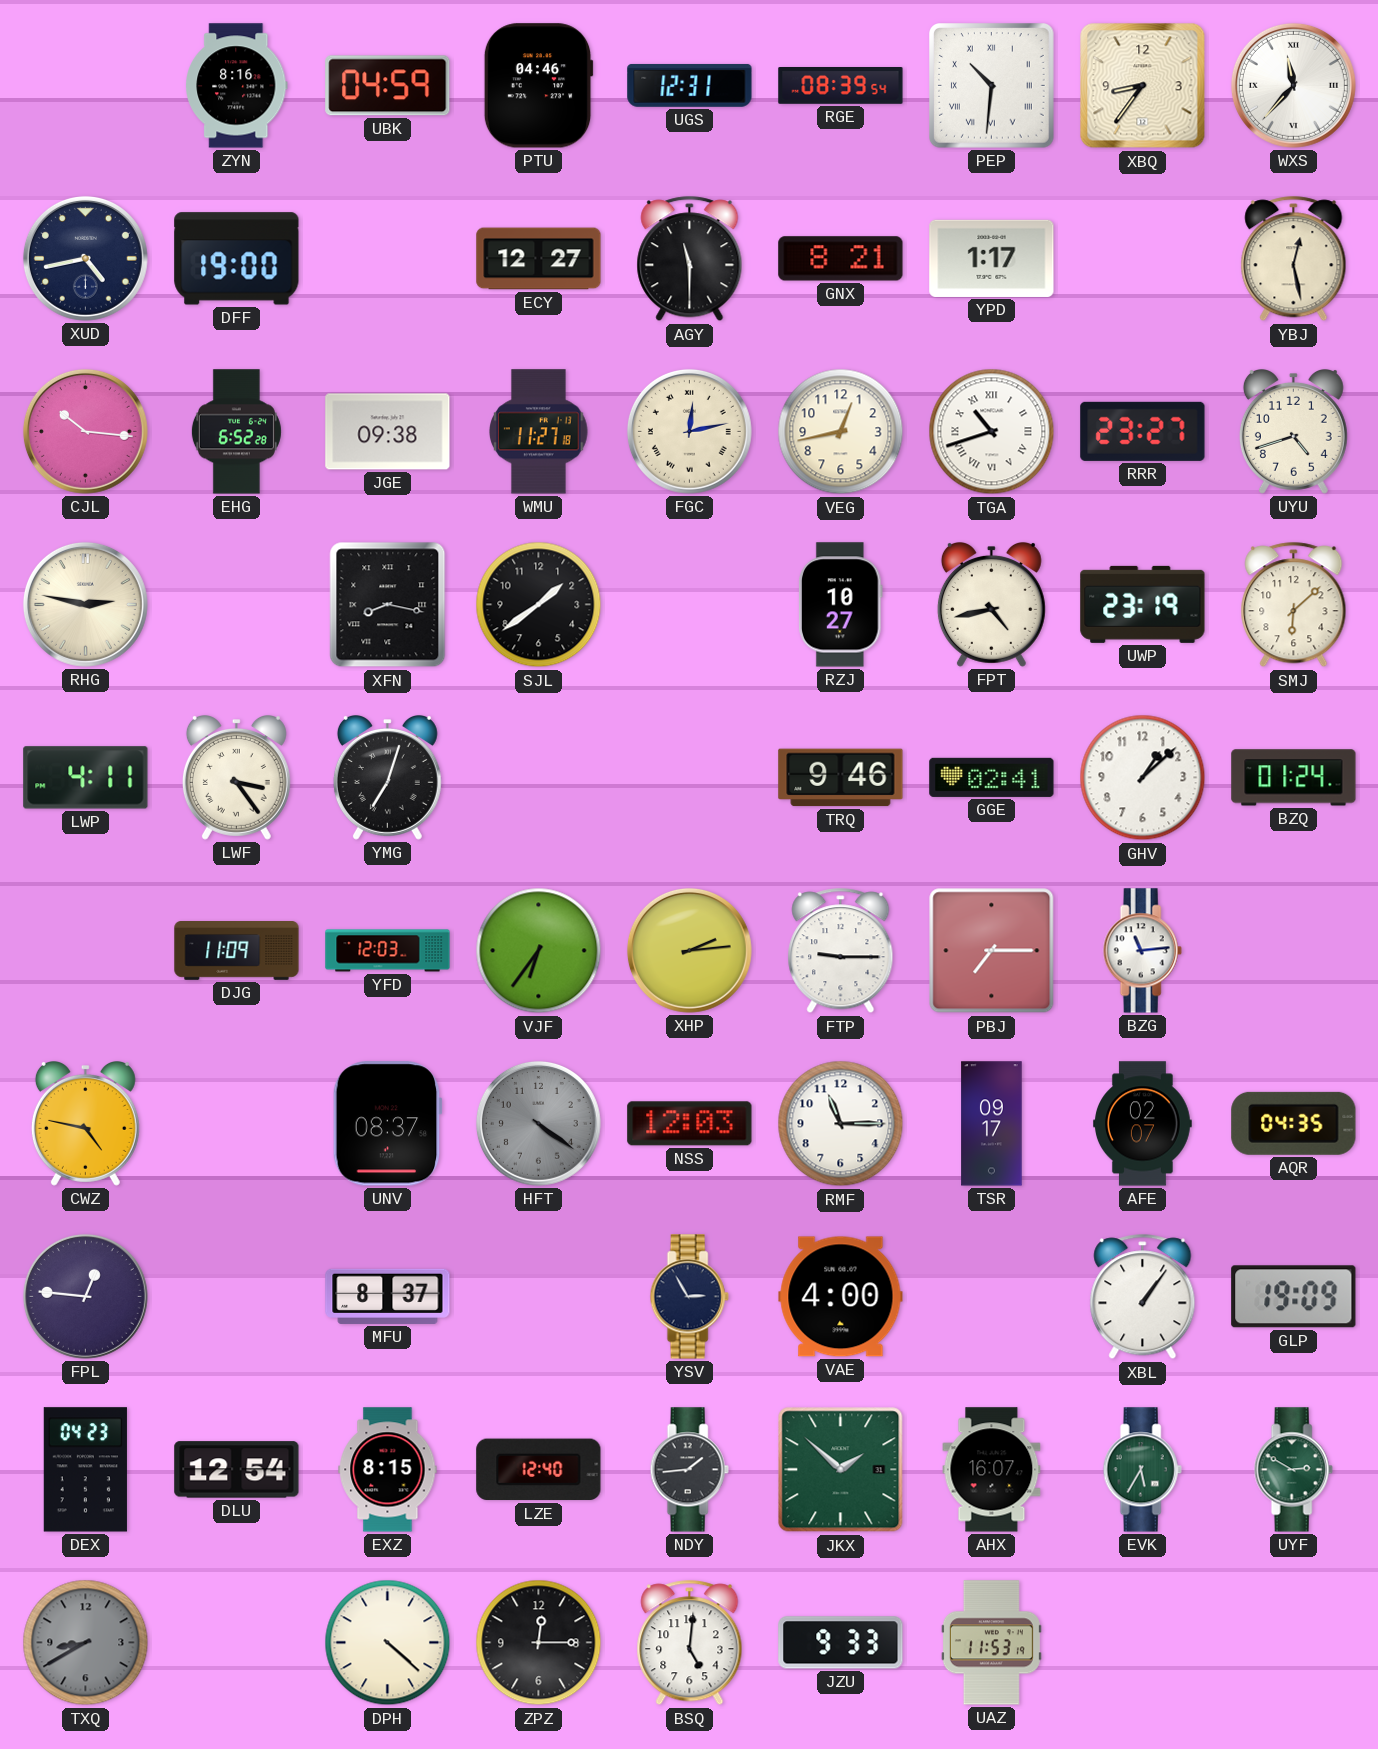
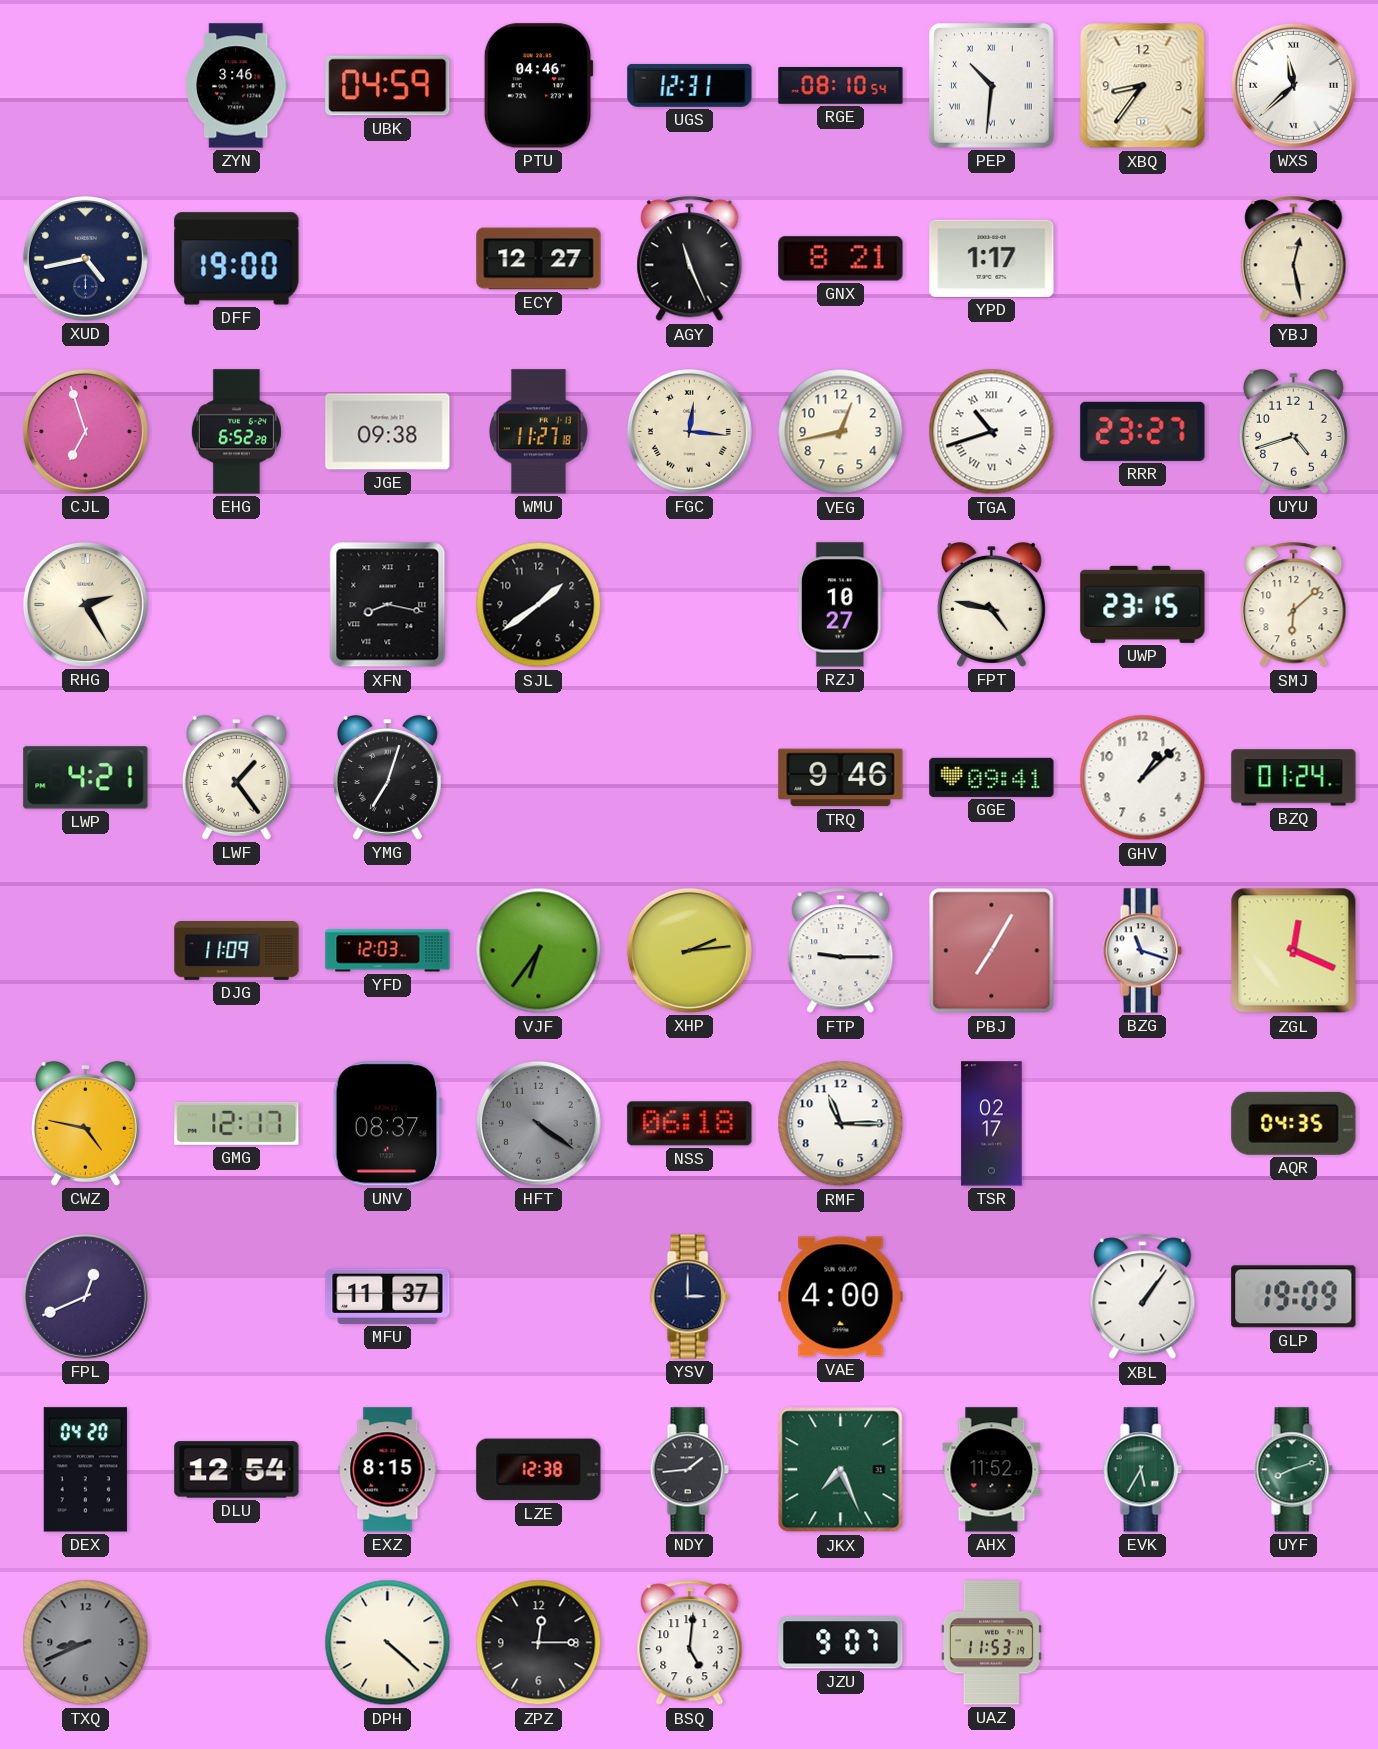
ZYN: 8:16 -> 3:46 (237, 86)
RGE: 08:39 -> 08:10 (841, 86)
WXS: 11:37 -> 11:38 (1293, 85)
AGY: 11:30 -> 11:26 (690, 259)
CJL: 10:16 -> 6:57 (85, 431)
FGC: 12:13 -> 12:16 (689, 431)
RHG: 2:47 -> 2:25 (85, 604)
FPT: 4:43 -> 4:47 (991, 605)
UWP: 23:19 -> 23:15 (1143, 604)
LWP: 4:11 -> 4:21 (86, 778)
LWF: 3:24 -> 1:24 (236, 778)
GGE: 02:41 -> 09:41 (992, 777)
PBJ: 7:15 -> 7:05 (992, 951)
BZG: 11:14 -> 11:18 (1142, 951)
ZGL: none -> 12:19 (1294, 951)
GMG: none -> 12:17 (237, 1123)
NSS: 12:03 -> 06:18 (690, 1124)
TSR: 09:17 -> 02:17 (992, 1124)
AFE: 02:07 -> none (1143, 1124)
FPL: 12:46 -> 12:41 (85, 1296)
MFU: 8:37 -> 11:37 (388, 1296)
YSV: 2:55 -> 3:00 (689, 1297)
DEX: 04:23 -> 04:20 (85, 1470)
LZE: 12:40 -> 12:38 (539, 1470)
JKX: 1:52 -> 7:26 (841, 1470)
AHX: 16:07 -> 11:52 (992, 1470)
UYF: 2:50 -> 8:12 (1293, 1470)
TXQ: 8:40 -> 8:41 (86, 1643)
JZU: 9:33 -> 9:07 (841, 1643)
